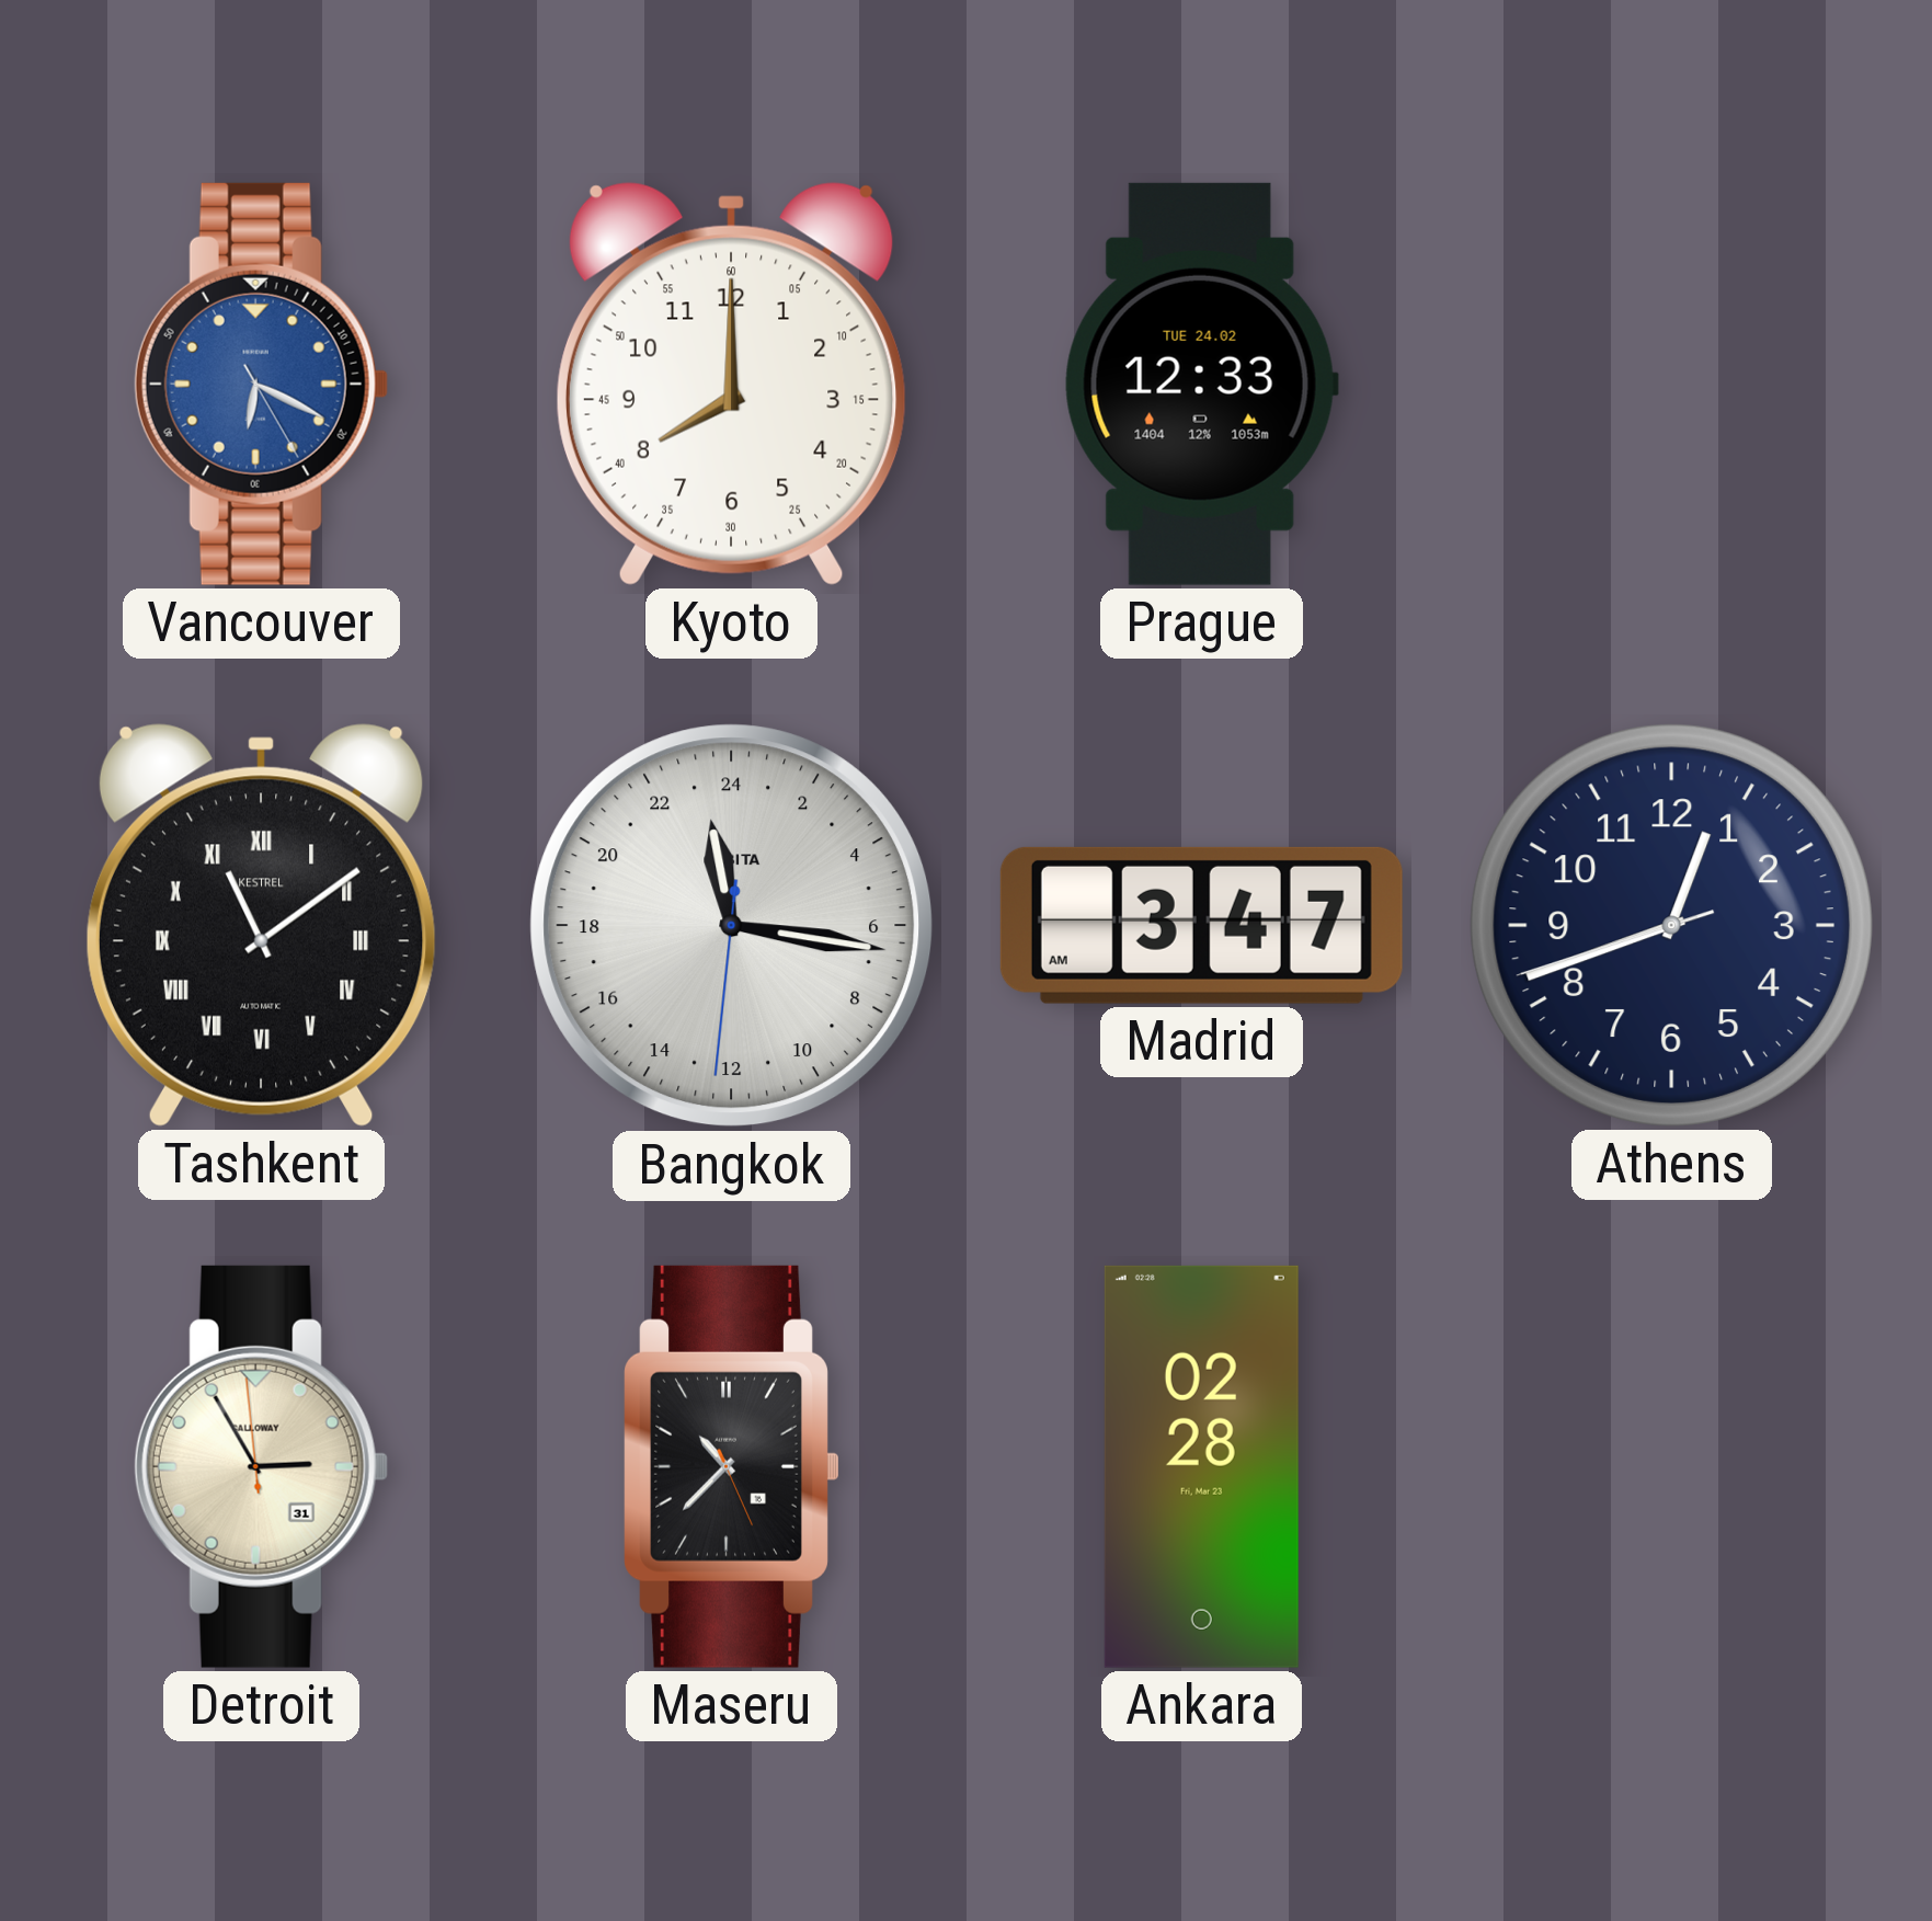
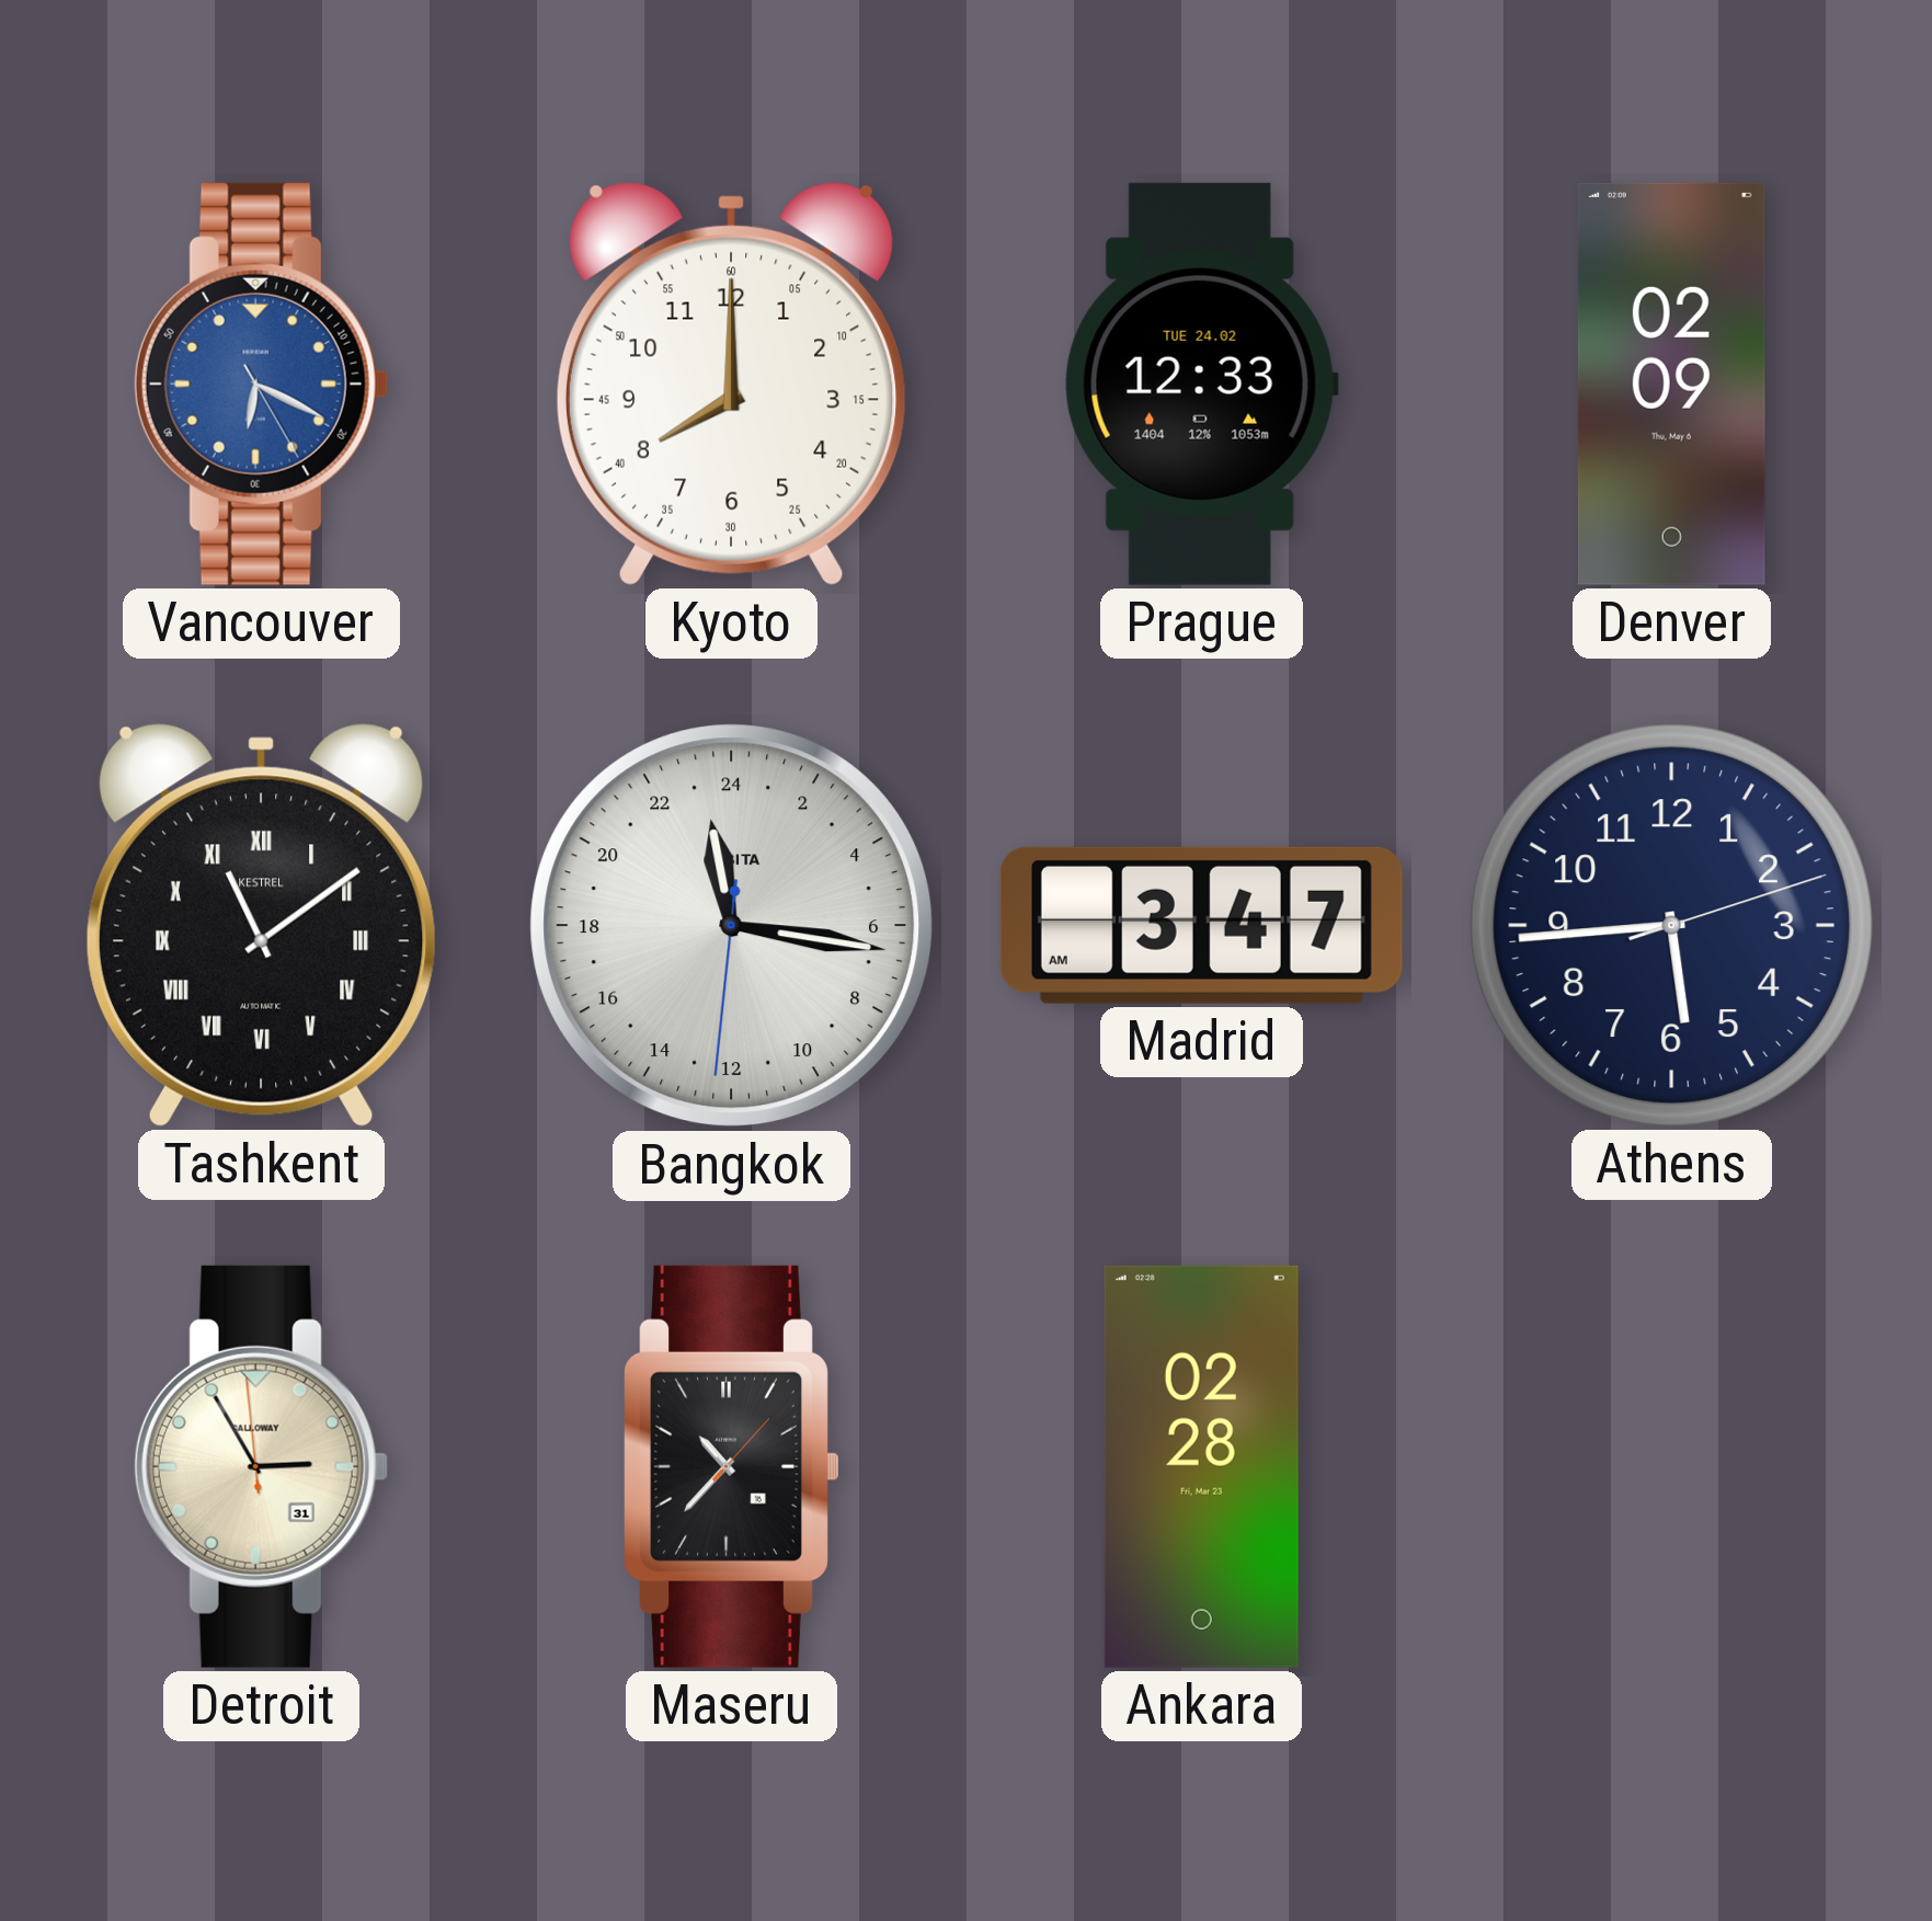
Denver: none -> 02:09 (1671, 384)
Athens: 12:41 -> 5:44 (1671, 925)
Maseru: 10:37:26 -> 10:37:07 (732, 1466)
